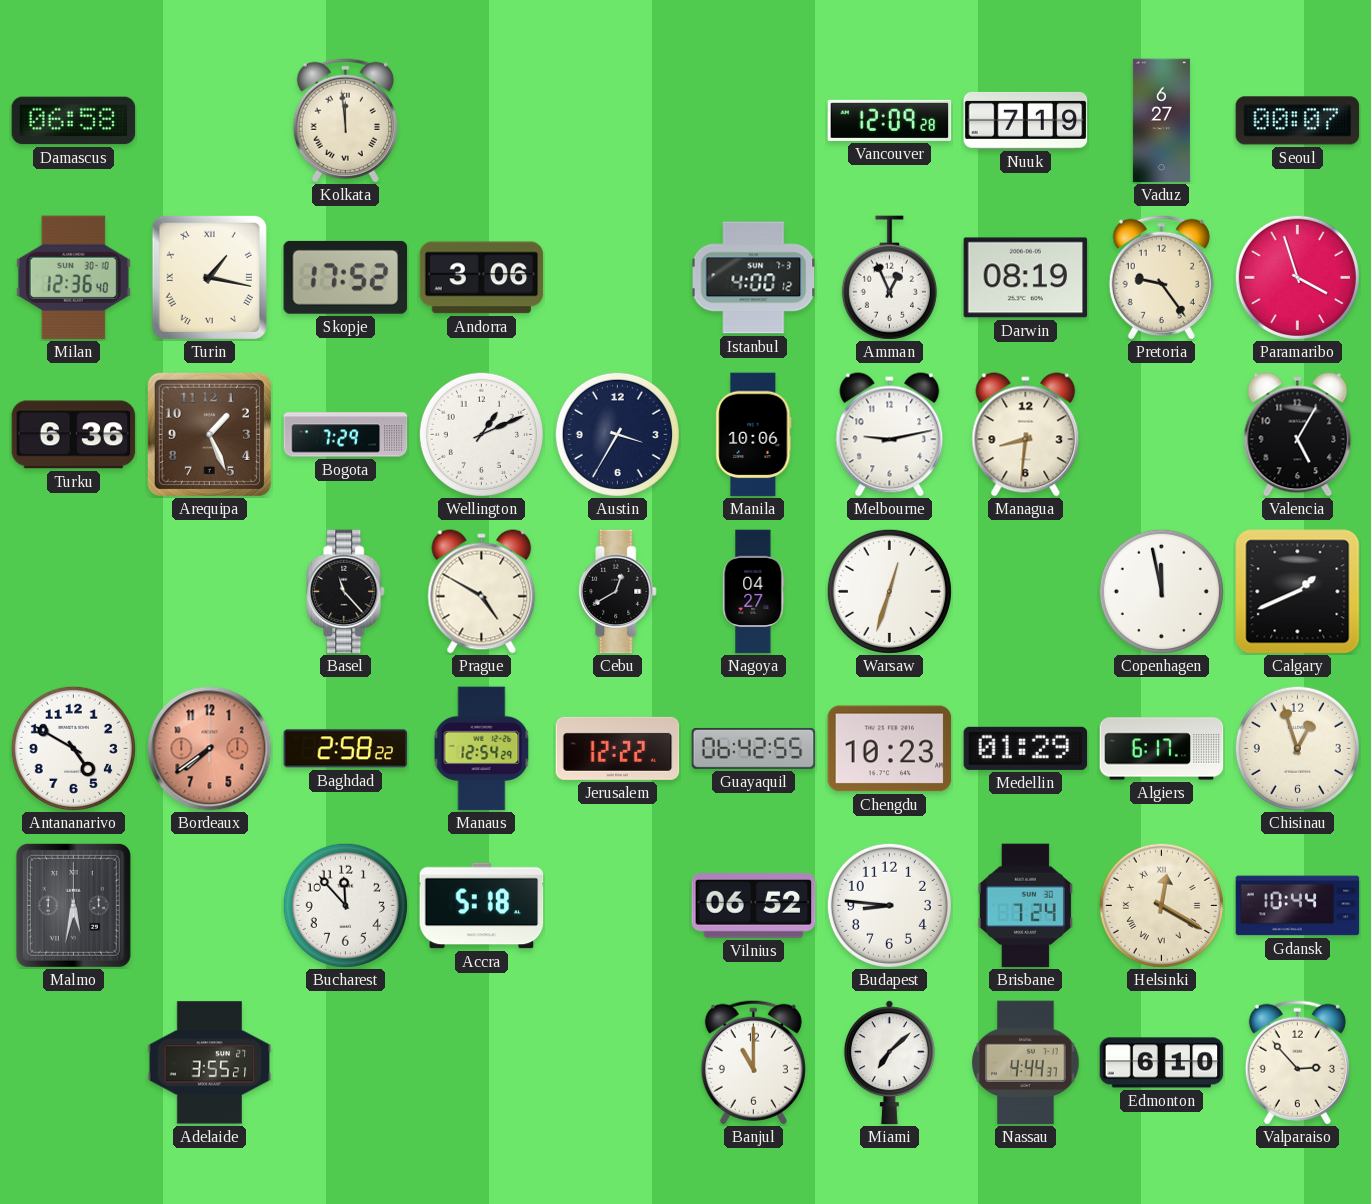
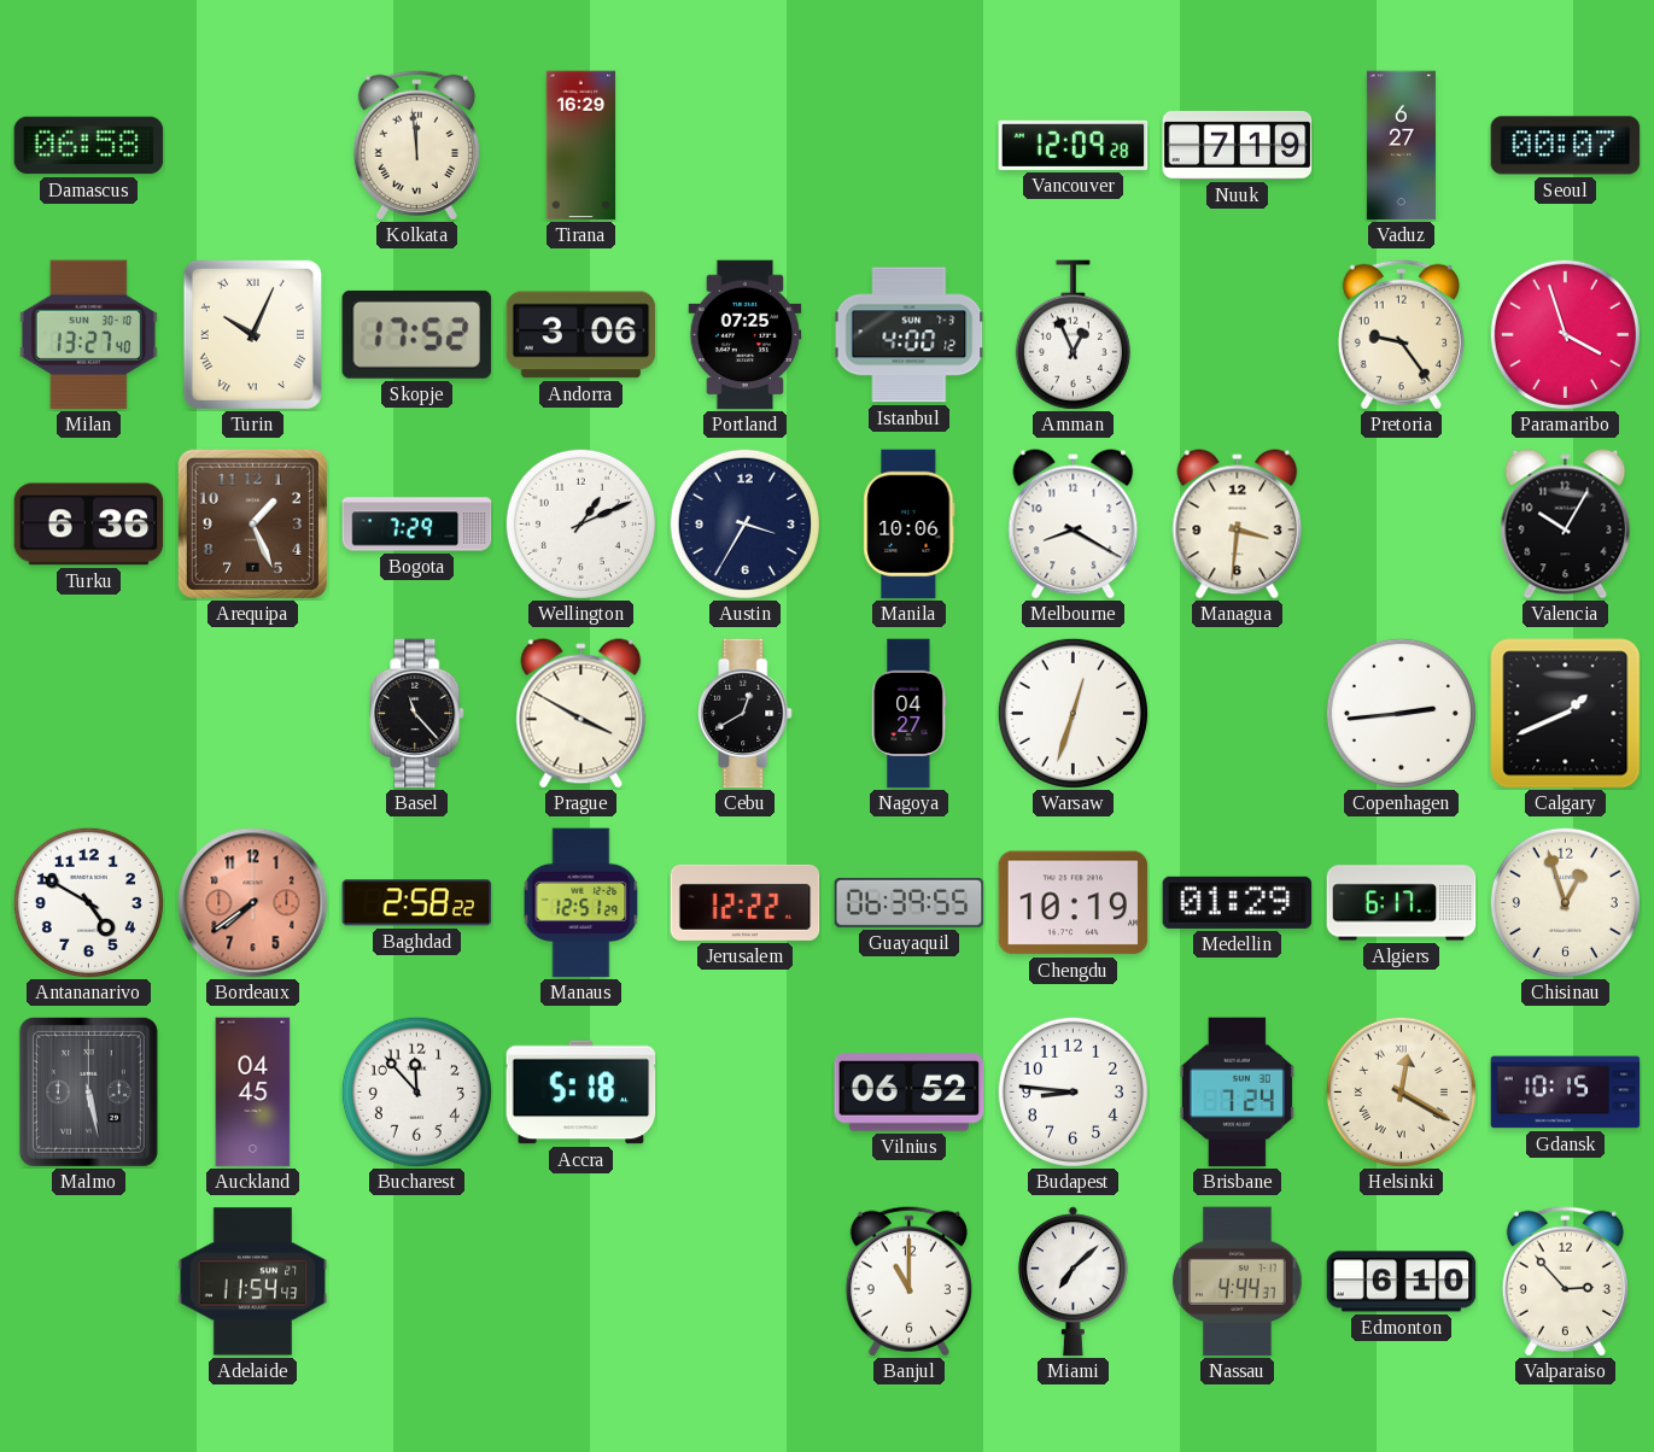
Tirana: none -> 16:29 (581, 146)
Milan: 12:36 -> 13:27 (88, 335)
Turin: 1:17 -> 10:04 (252, 334)
Portland: none -> 07:25 (746, 335)
Darwin: 08:19 -> none (1026, 278)
Melbourne: 9:13 -> 8:20 (1074, 525)
Managua: 8:31 -> 3:31 (1238, 525)
Valencia: 5:05 -> 10:05 (1566, 525)
Prague: 4:50 -> 3:50 (581, 714)
Copenhagen: 11:58 -> 2:44 (1401, 713)
Manaus: 12:54 -> 12:51 (581, 903)
Guayaquil: 06:42 -> 06:39 (910, 902)
Chengdu: 10:23 -> 10:19 (1074, 903)
Malmo: 5:32 -> 5:28 (88, 1091)
Auckland: none -> 04:45 (253, 1093)
Gdansk: 10:44 -> 10:15 (1566, 1093)
Adelaide: 3:55 -> 11:54 (253, 1282)
